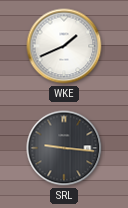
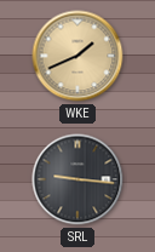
WKE dial: white -> champagne (77, 56)
